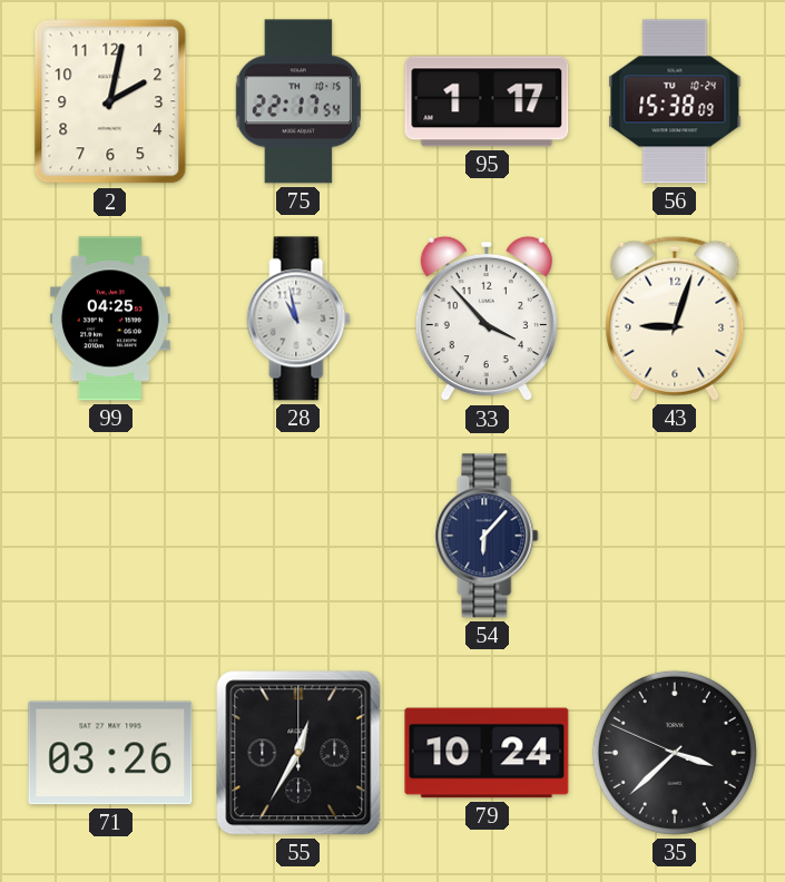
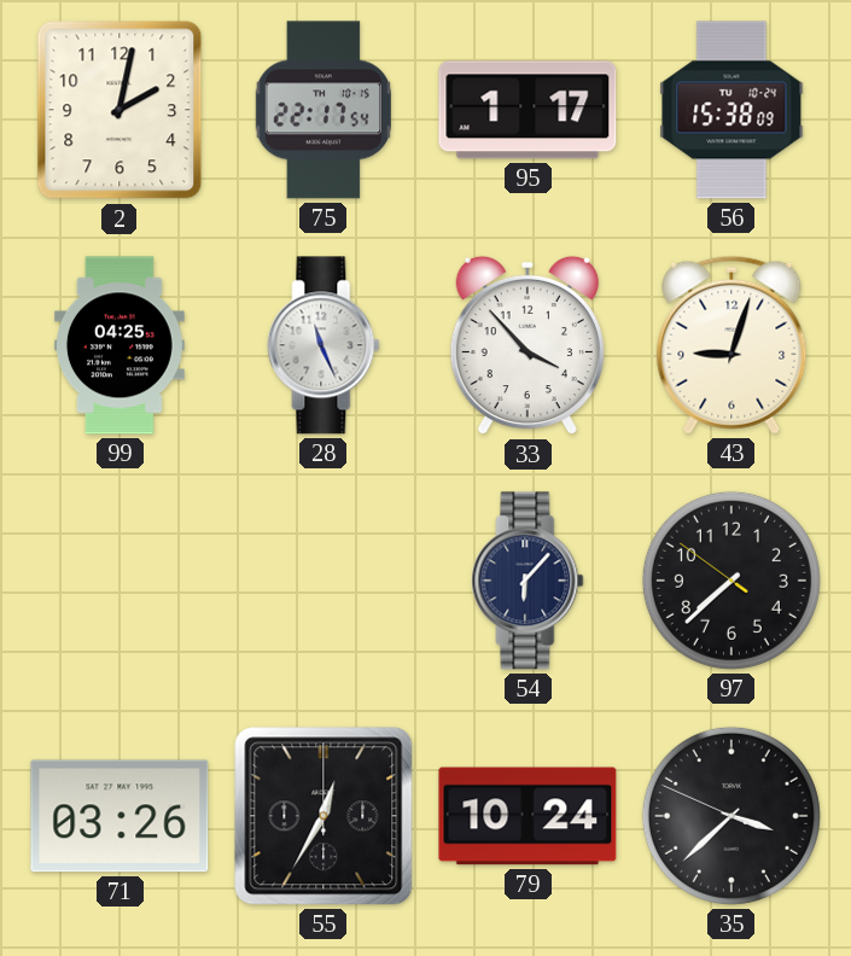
28: 10:58 -> 11:26 (324, 345)
97: none -> 7:37 (731, 581)
